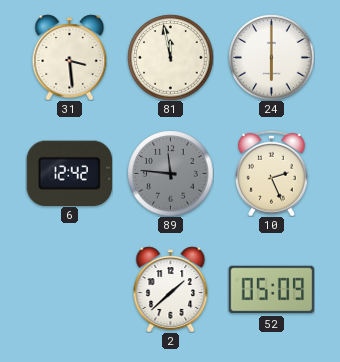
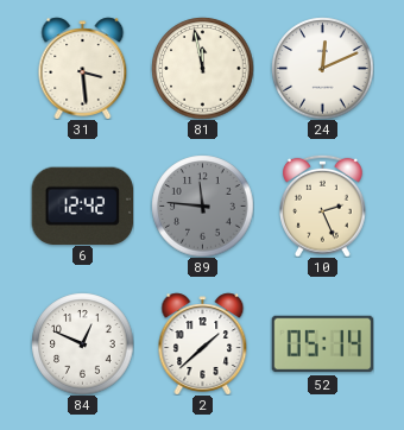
24: 6:00 -> 12:11 (322, 68)
84: none -> 12:49 (82, 343)
52: 05:09 -> 05:14 (322, 344)
